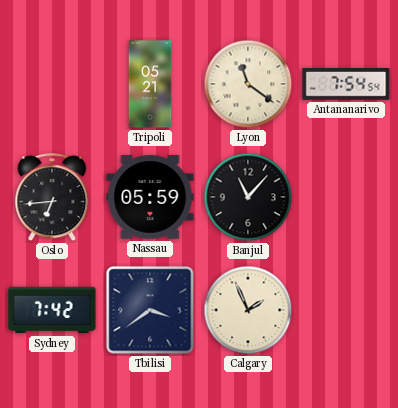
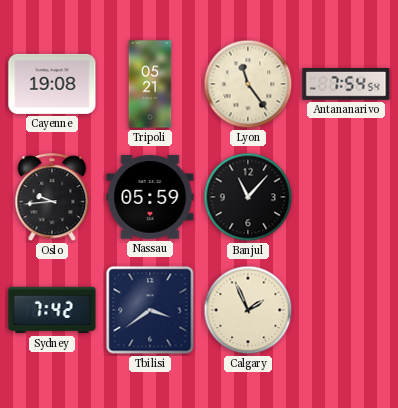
Cayenne: none -> 19:08 (52, 84)
Lyon: 11:21 -> 11:24 (248, 84)
Oslo: 6:44 -> 9:44 (52, 198)
